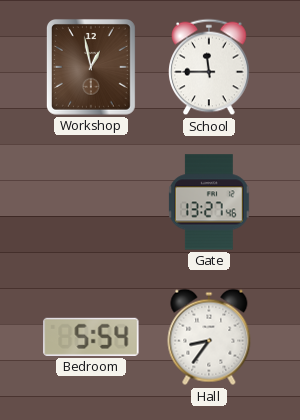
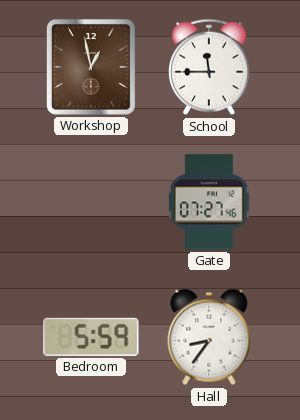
Gate: 13:27 -> 07:27 (209, 202)
Bedroom: 5:54 -> 5:59 (91, 337)
